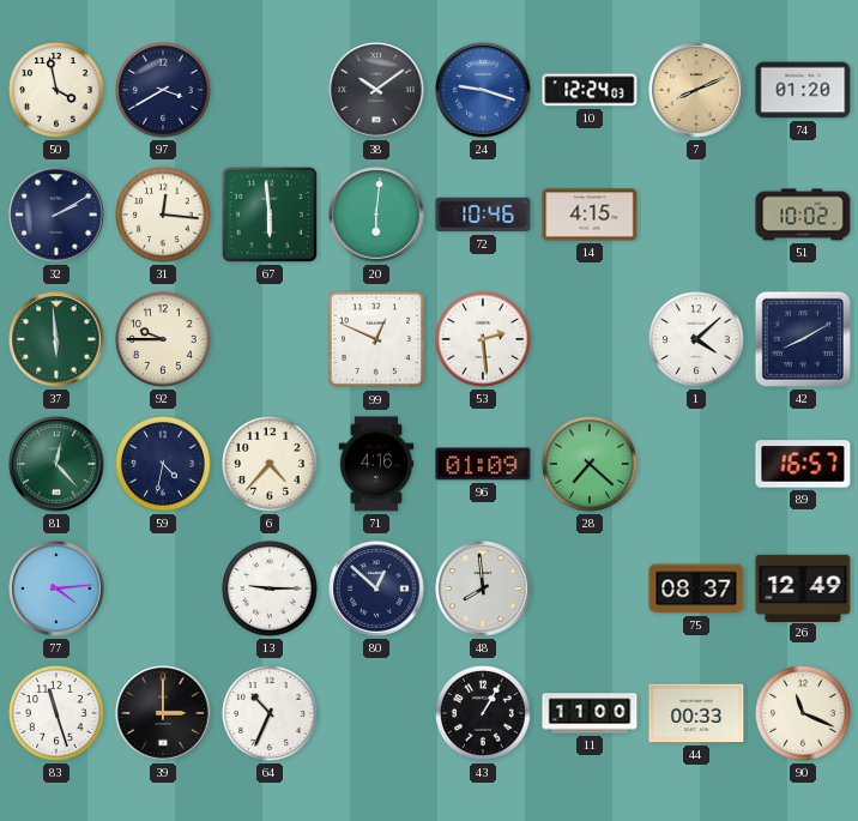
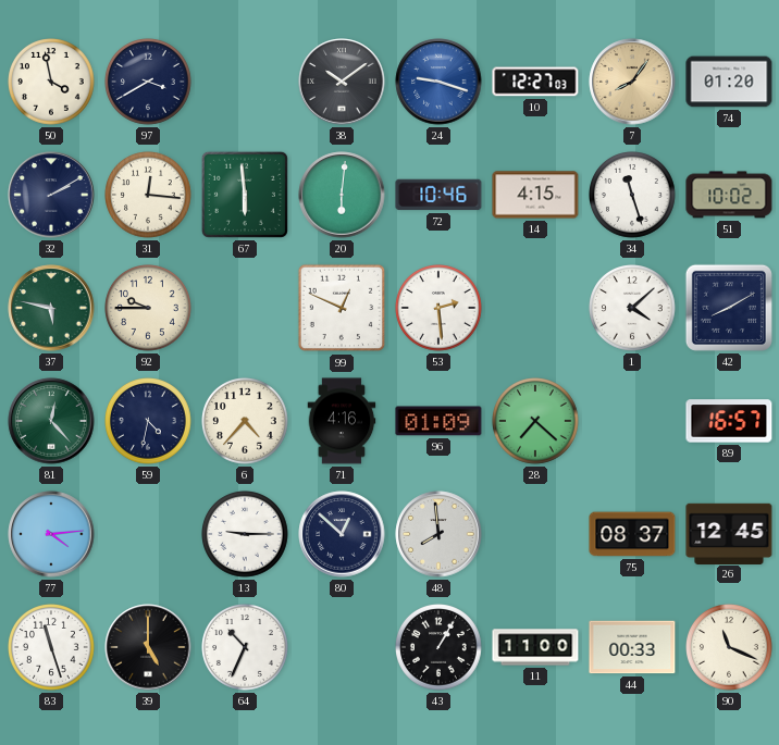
10: 12:24 -> 12:27 (535, 82)
7: 8:11 -> 8:06 (632, 82)
34: none -> 11:27 (633, 196)
37: 5:59 -> 5:47 (51, 308)
26: 12:49 -> 12:45 (729, 533)
39: 3:00 -> 5:00 (148, 647)
